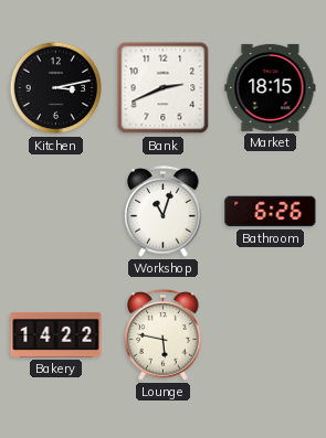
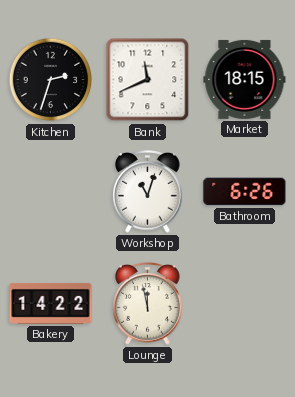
Kitchen: 3:13 -> 2:33 (51, 80)
Bank: 2:41 -> 11:41 (148, 80)
Lounge: 5:47 -> 11:58 (148, 304)
